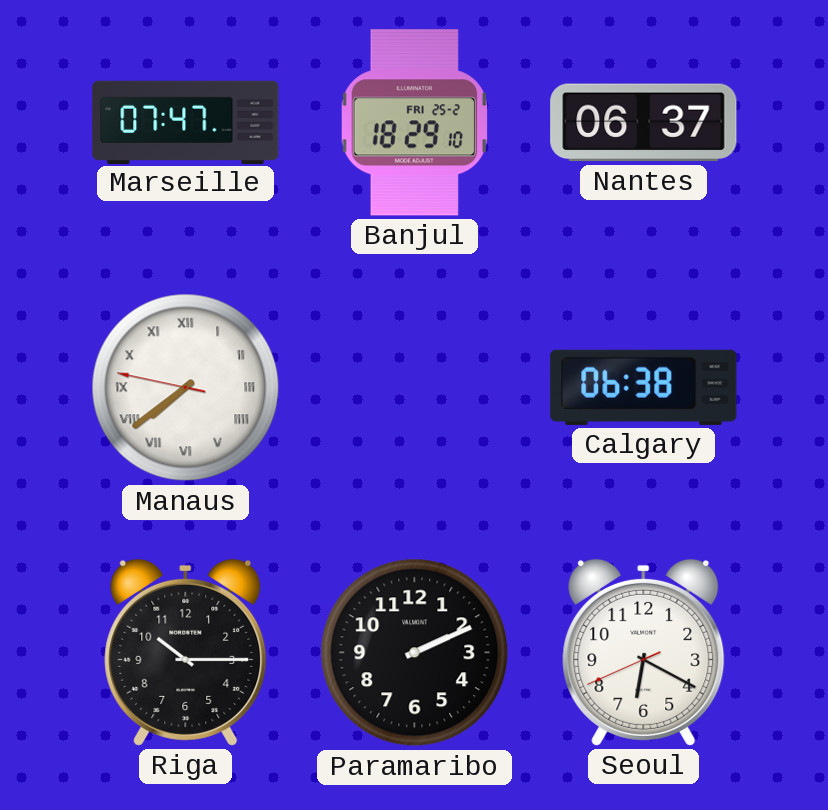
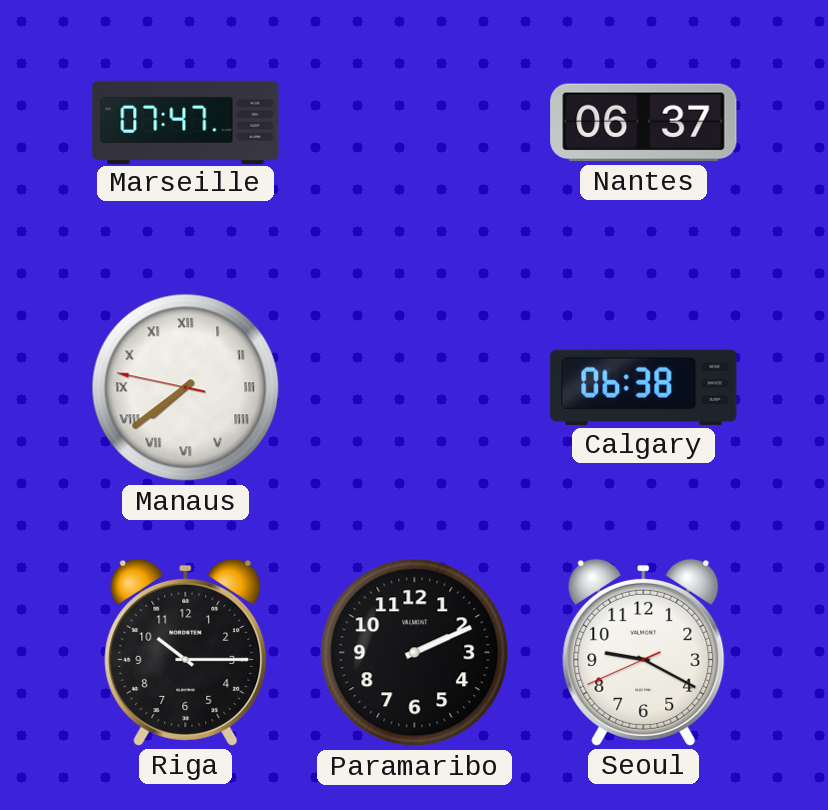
Banjul: 18:29 -> none (414, 123)
Seoul: 6:19 -> 9:19 (644, 652)
